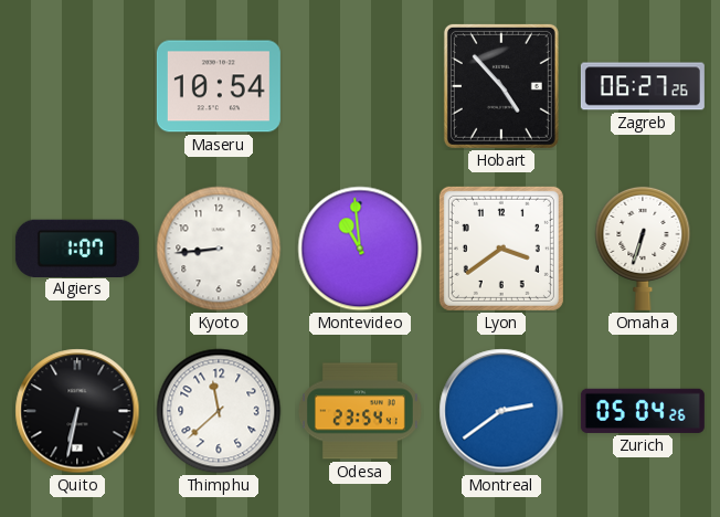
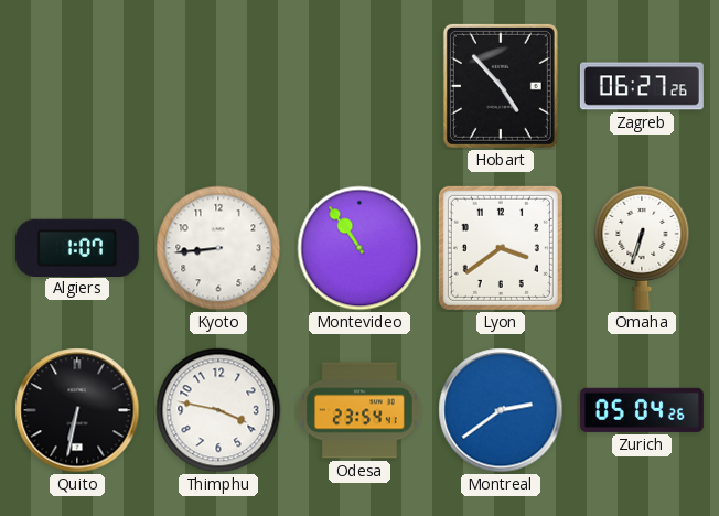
Maseru: 10:54 -> none (219, 86)
Montevideo: 10:59 -> 10:54 (359, 248)
Thimphu: 11:38 -> 3:47 (218, 410)
